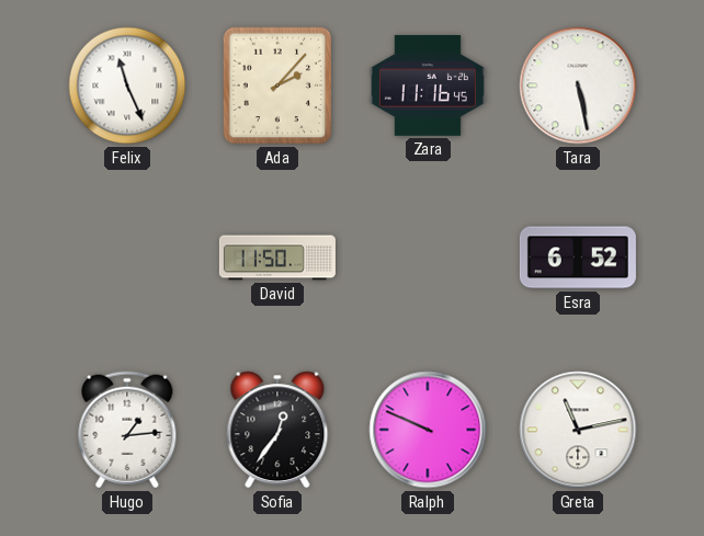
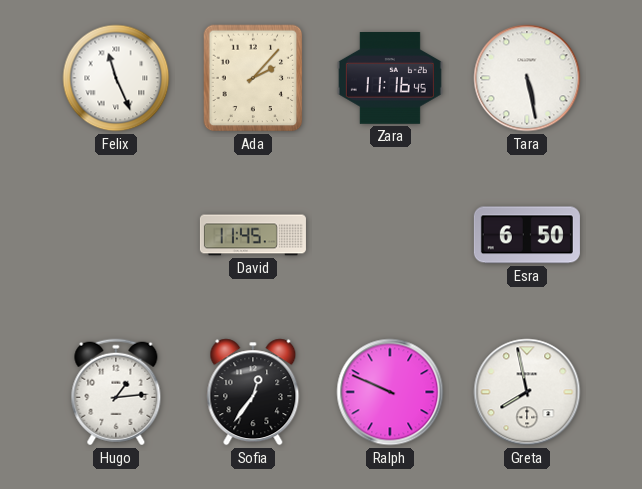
David: 11:50 -> 11:45 (253, 235)
Esra: 6:52 -> 6:50 (527, 235)
Greta: 11:13 -> 7:58 (527, 392)
